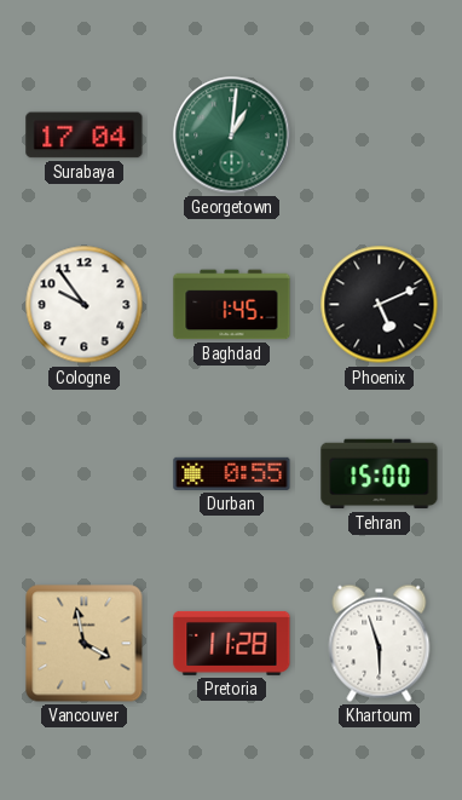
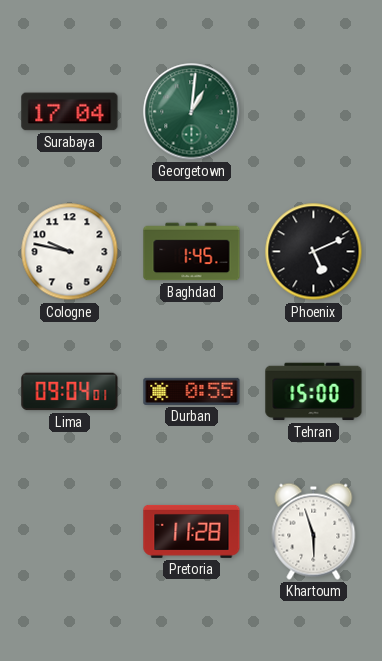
Cologne: 9:54 -> 9:47 (70, 252)
Lima: none -> 09:04 (70, 392)
Vancouver: 3:58 -> none (85, 644)
